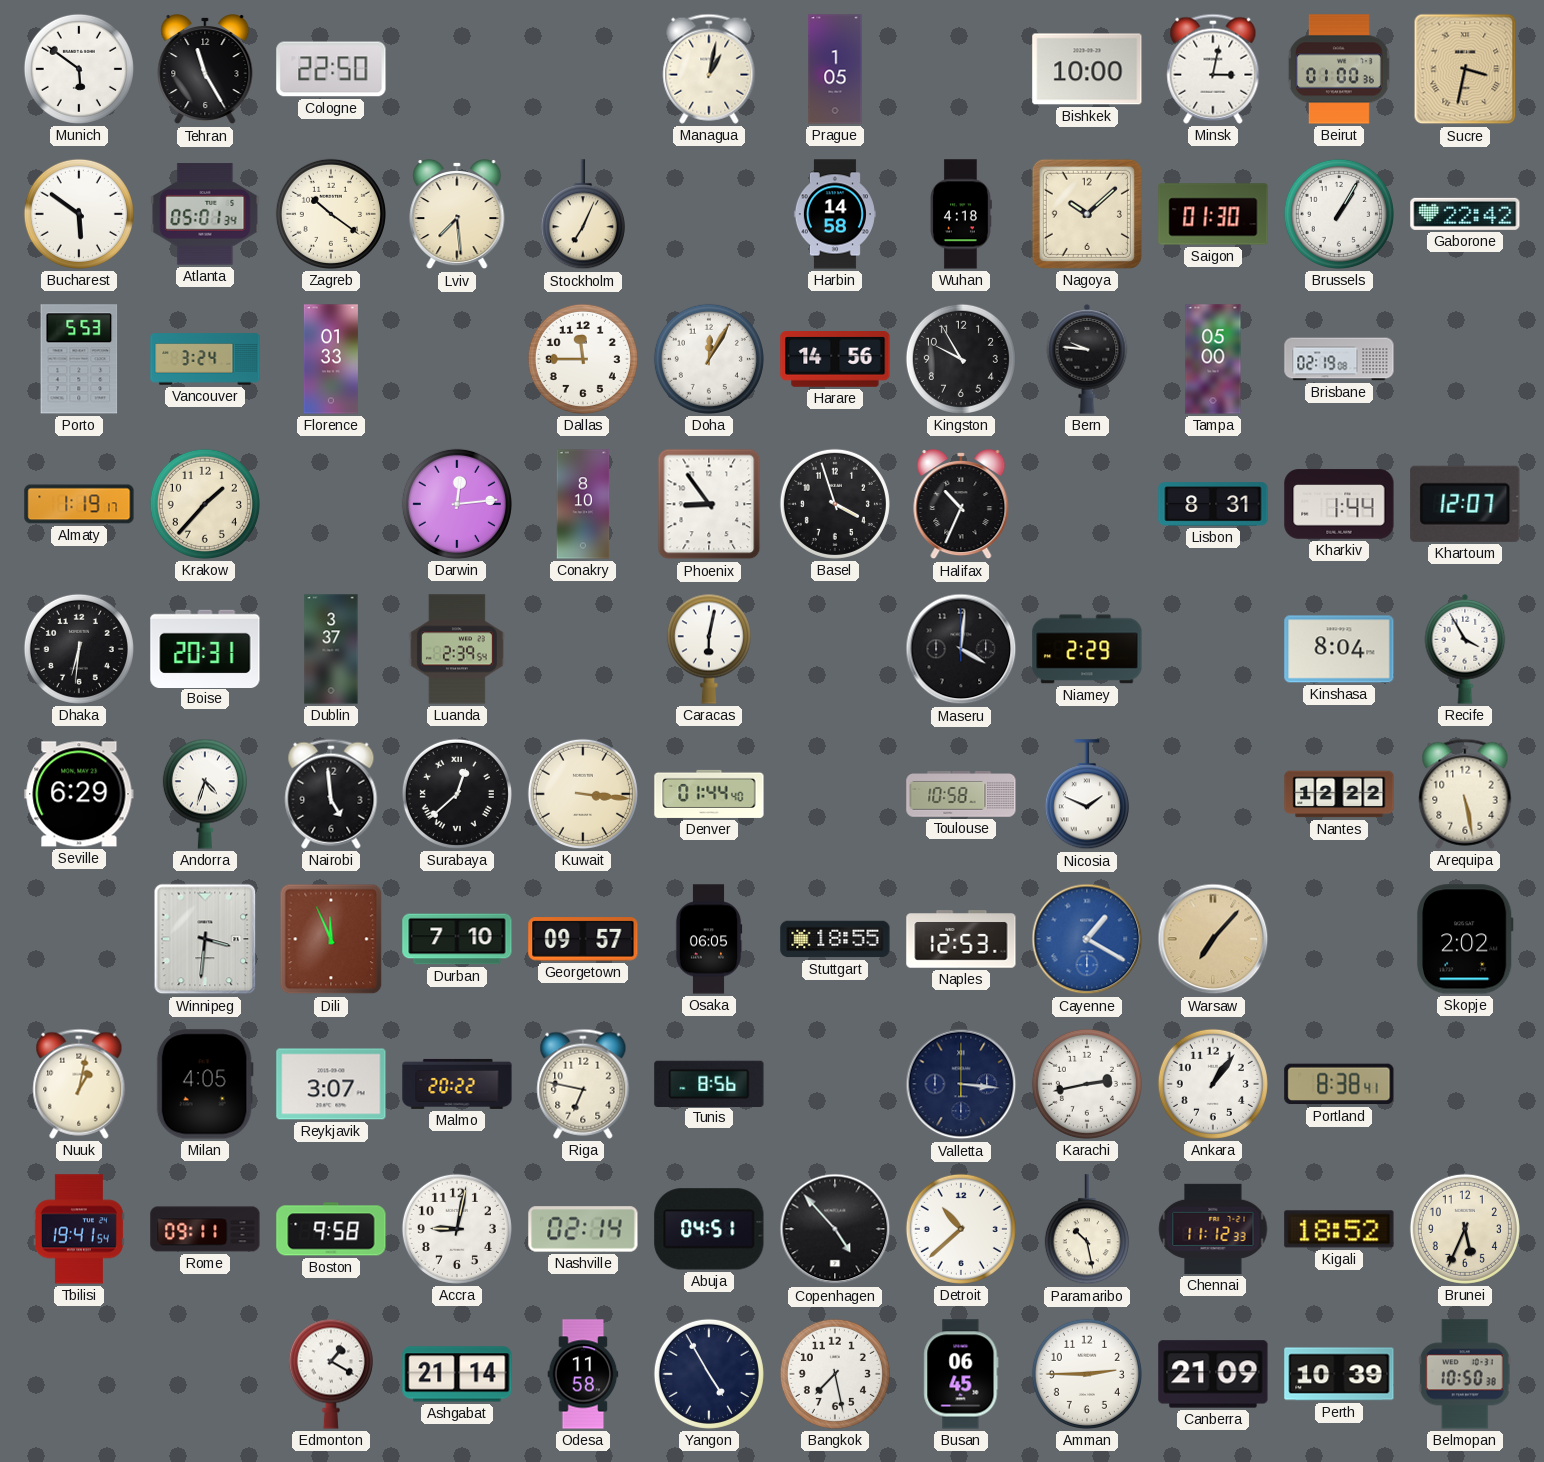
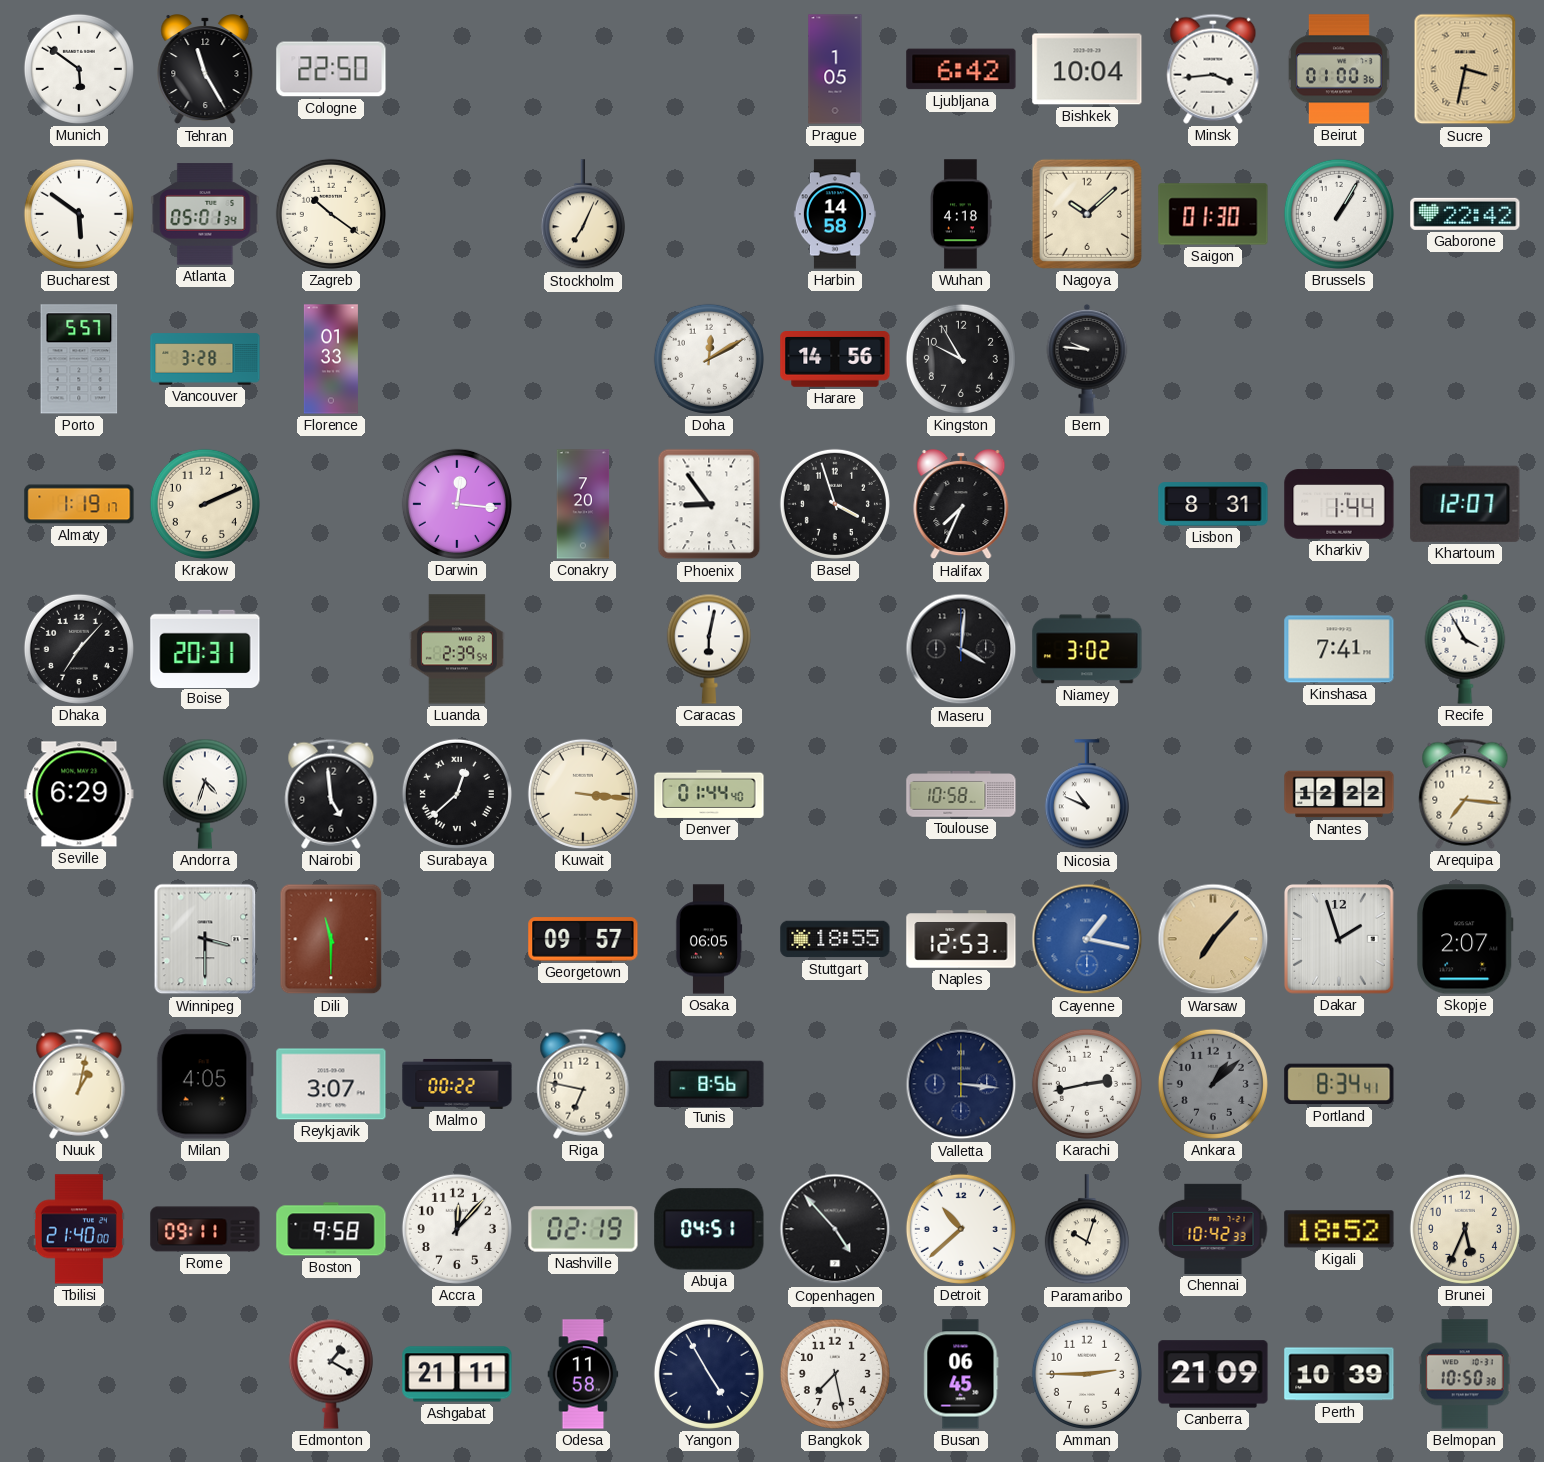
Managua: 1:02 -> none (709, 69)
Ljubljana: none -> 6:42 (961, 69)
Bishkek: 10:00 -> 10:04 (1087, 69)
Minsk: 3:02 -> 3:44 (1213, 69)
Lviv: 7:29 -> none (457, 215)
Porto: 5:53 -> 5:57 (79, 359)
Vancouver: 3:24 -> 3:28 (205, 359)
Dallas: 11:45 -> none (583, 359)
Doha: 12:05 -> 12:10 (709, 359)
Tampa: 05:00 -> none (1213, 359)
Brisbane: 02:19 -> none (1339, 359)
Krakow: 1:37 -> 2:11 (205, 504)
Darwin: 12:14 -> 12:16 (457, 504)
Conakry: 8:10 -> 7:20 (583, 504)
Halifax: 10:34 -> 7:34 (961, 505)
Dhaka: 6:31 -> 7:07 (79, 649)
Dublin: 3:37 -> none (331, 649)
Niamey: 2:29 -> 3:02 (1087, 649)
Kinshasa: 8:04 -> 7:41 (1339, 649)
Nicosia: 1:49 -> 10:49 (1087, 795)
Arequipa: 5:28 -> 7:16 (1465, 794)
Winnipeg: 3:31 -> 3:30 (205, 939)
Dili: 11:56 -> 11:30 (331, 939)
Durban: 7:10 -> none (457, 939)
Cayenne: 1:20 -> 1:17 (1087, 939)
Dakar: none -> 1:57 (1340, 940)
Skopje: 2:02 -> 2:07 (1465, 939)
Malmo: 20:22 -> 00:22 (457, 1084)
Ankara: 1:06 -> 1:08 (1213, 1084)
Ankara dial: white -> grey (1213, 1084)
Portland: 8:38 -> 8:34 (1339, 1084)
Tbilisi: 19:41 -> 21:40 (79, 1229)
Accra: 9:02 -> 12:07 (457, 1229)
Nashville: 02:14 -> 02:19 (583, 1229)
Paramaribo: 10:28 -> 10:03 (1087, 1230)
Chennai: 11:12 -> 10:42 (1213, 1229)
Ashgabat: 21:14 -> 21:11 (457, 1374)
